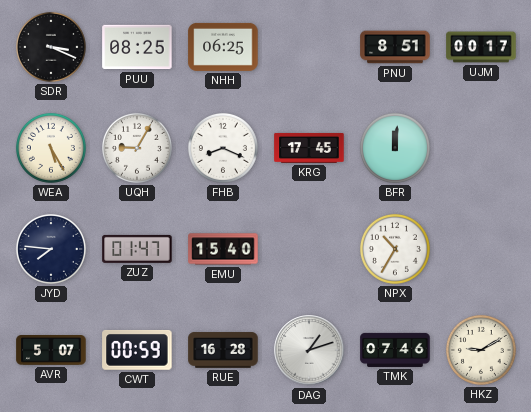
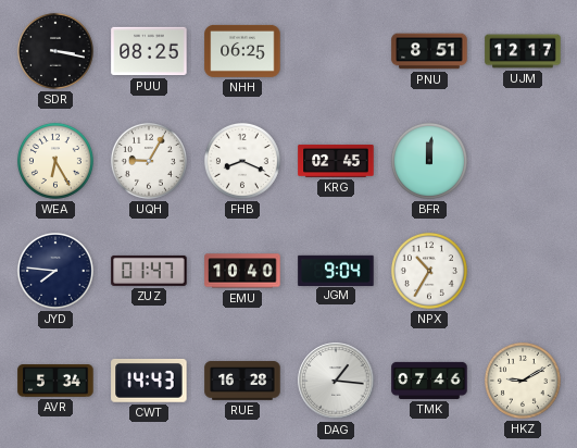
SDR: 3:19 -> 3:17 (55, 51)
UJM: 00:17 -> 12:17 (523, 51)
WEA: 5:25 -> 6:25 (55, 161)
KRG: 17:45 -> 02:45 (336, 161)
EMU: 15:40 -> 10:40 (242, 271)
JGM: none -> 9:04 (336, 270)
AVR: 5:07 -> 5:34 (55, 382)
CWT: 00:59 -> 14:43 (149, 381)
DAG: 1:12 -> 1:16 (336, 381)
